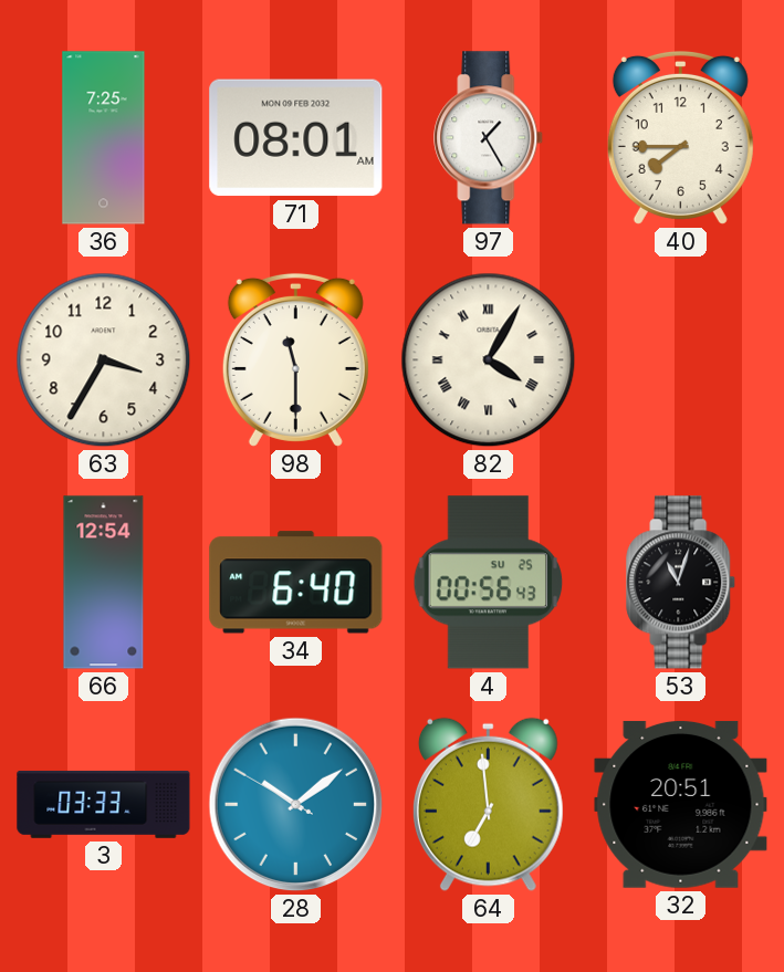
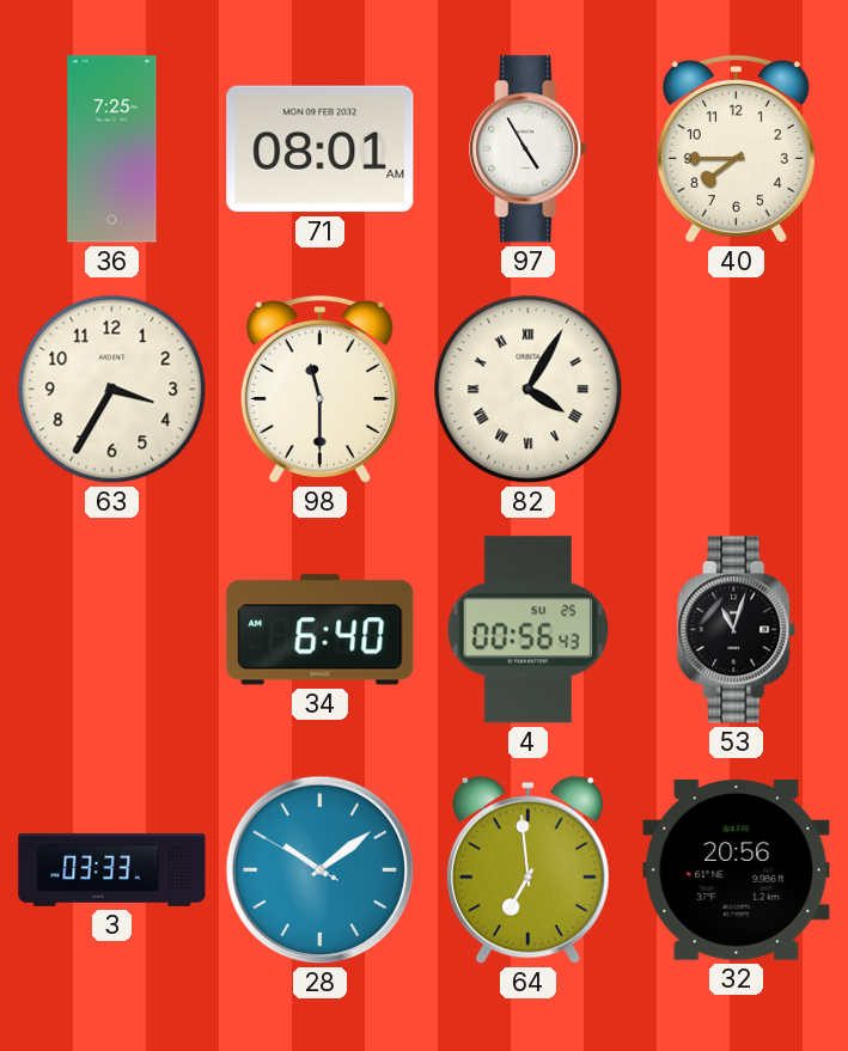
97: 1:25 -> 4:55 (529, 149)
66: 12:54 -> none (104, 583)
32: 20:51 -> 20:56 (737, 869)
